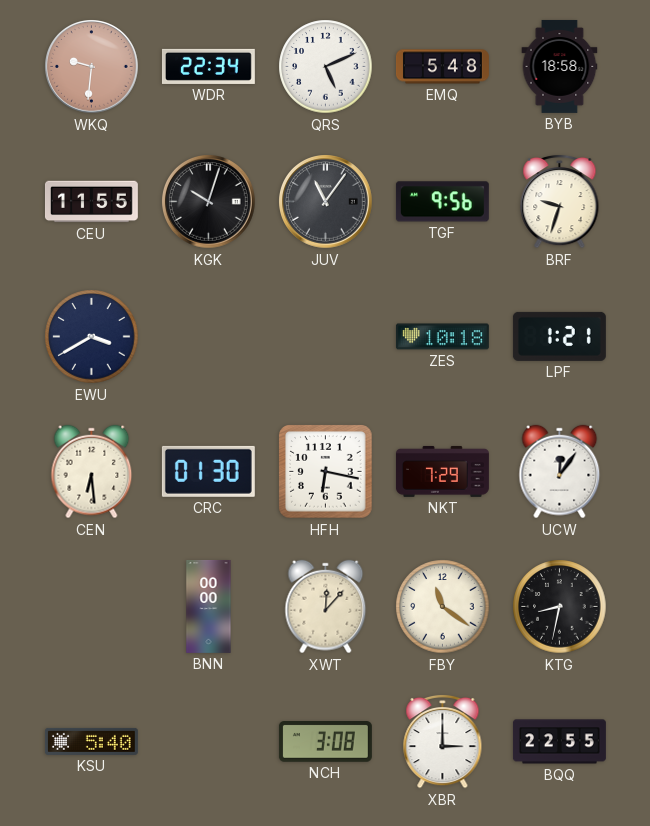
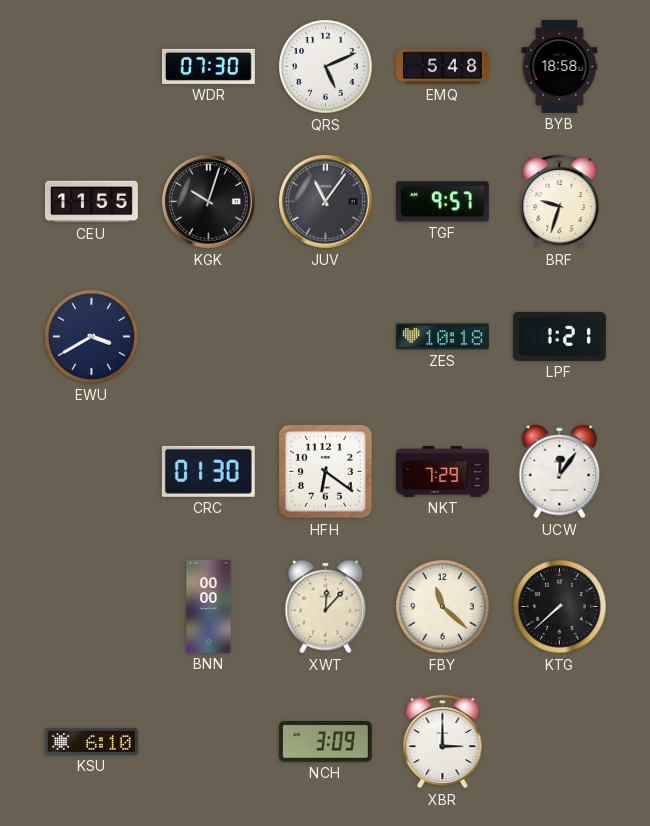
WKQ: 9:31 -> none (92, 67)
WDR: 22:34 -> 07:30 (208, 66)
TGF: 9:56 -> 9:57 (442, 202)
CEN: 6:29 -> none (92, 472)
HFH: 6:17 -> 6:21 (326, 472)
FBY: 11:21 -> 11:22 (443, 607)
KTG: 8:32 -> 7:38 (560, 607)
KSU: 5:40 -> 6:10 (91, 741)
NCH: 3:08 -> 3:09 (325, 742)
BQQ: 22:55 -> none (559, 742)
